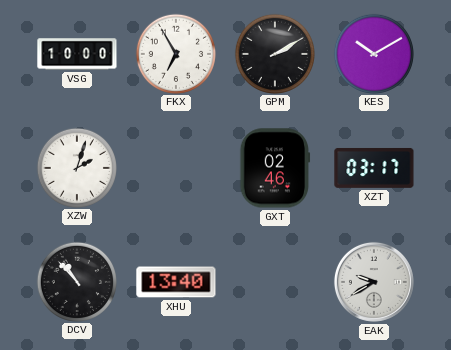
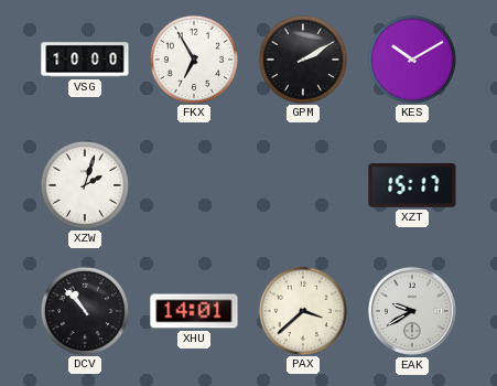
GXT: 02:46 -> none (275, 168)
XZT: 03:17 -> 15:17 (412, 185)
XHU: 13:40 -> 14:01 (194, 311)
PAX: none -> 3:38 (302, 310)
